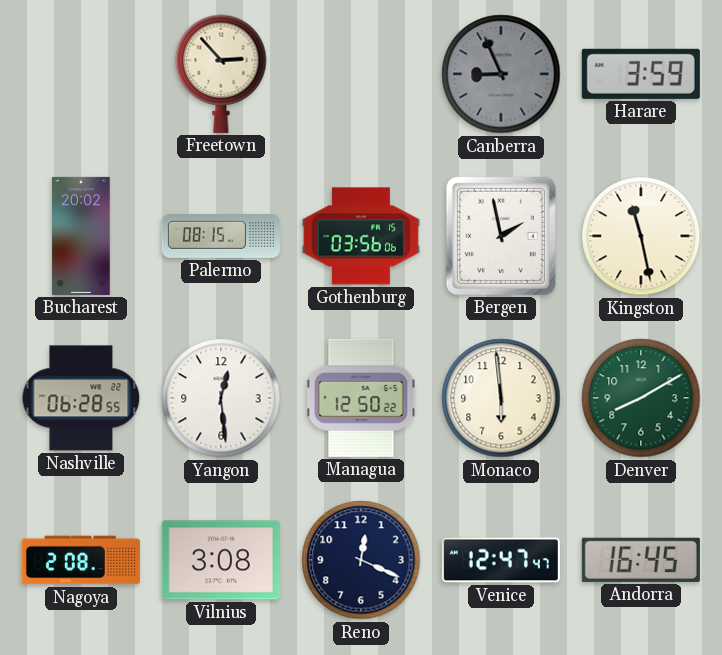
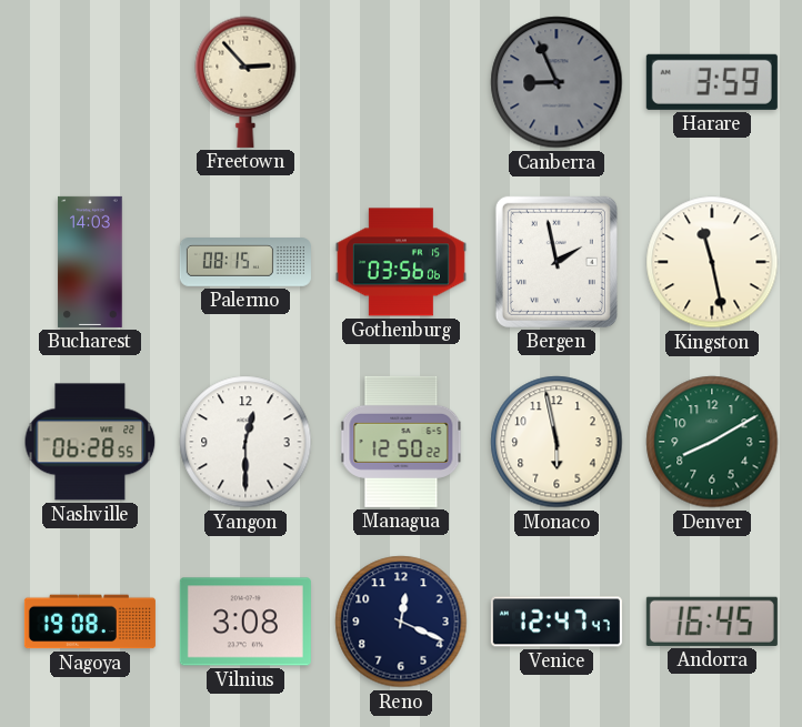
Bucharest: 20:02 -> 14:03 (90, 262)
Yangon: 12:29 -> 12:30 (245, 442)
Monaco: 5:59 -> 5:58 (557, 442)
Nagoya: 2:08 -> 19:08 (90, 622)
